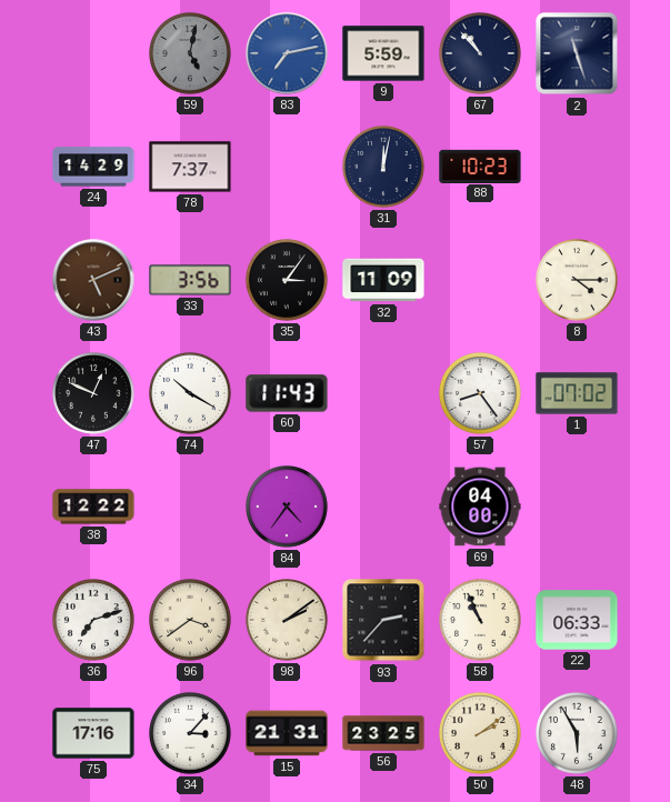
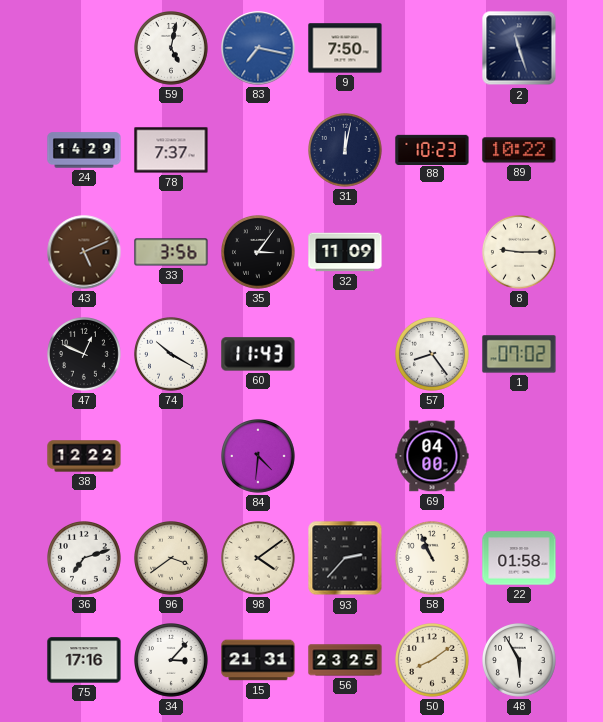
59 dial: grey -> white (172, 49)
83: 7:13 -> 7:17 (258, 48)
9: 5:59 -> 7:50 (345, 48)
67: 10:53 -> none (481, 54)
89: none -> 10:22 (519, 150)
8: 4:15 -> 9:15 (520, 253)
84: 4:36 -> 4:31 (259, 457)
98: 2:09 -> 4:09 (259, 559)
22: 06:33 -> 01:58 (519, 558)
50: 2:09 -> 8:09 (433, 661)
